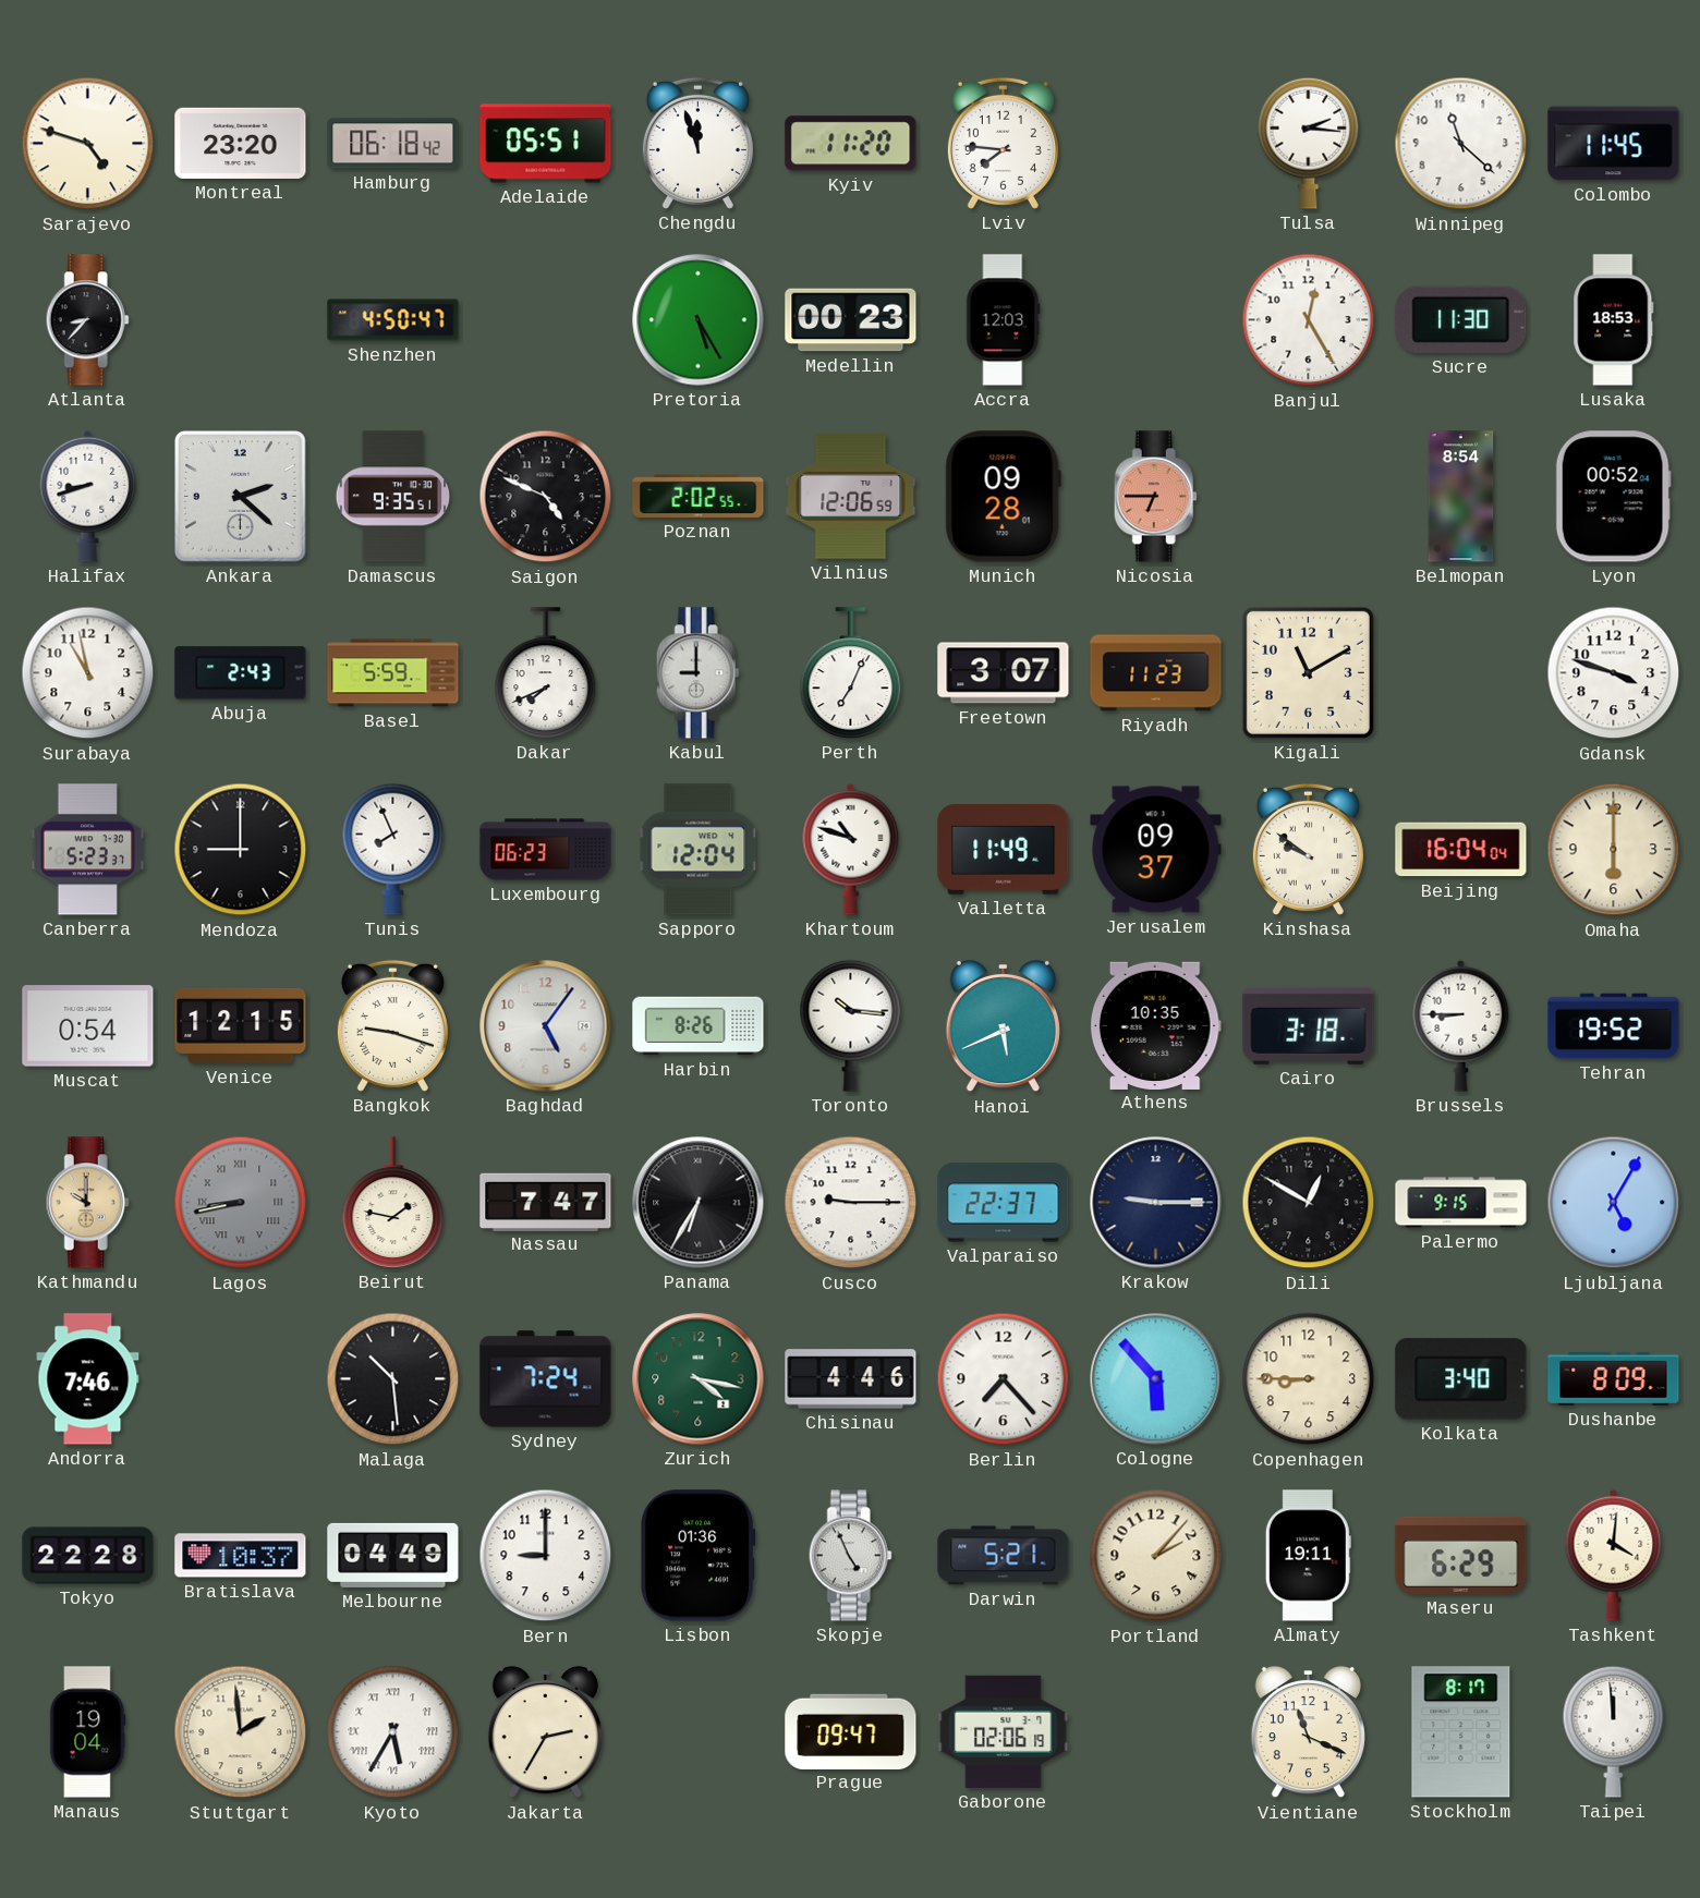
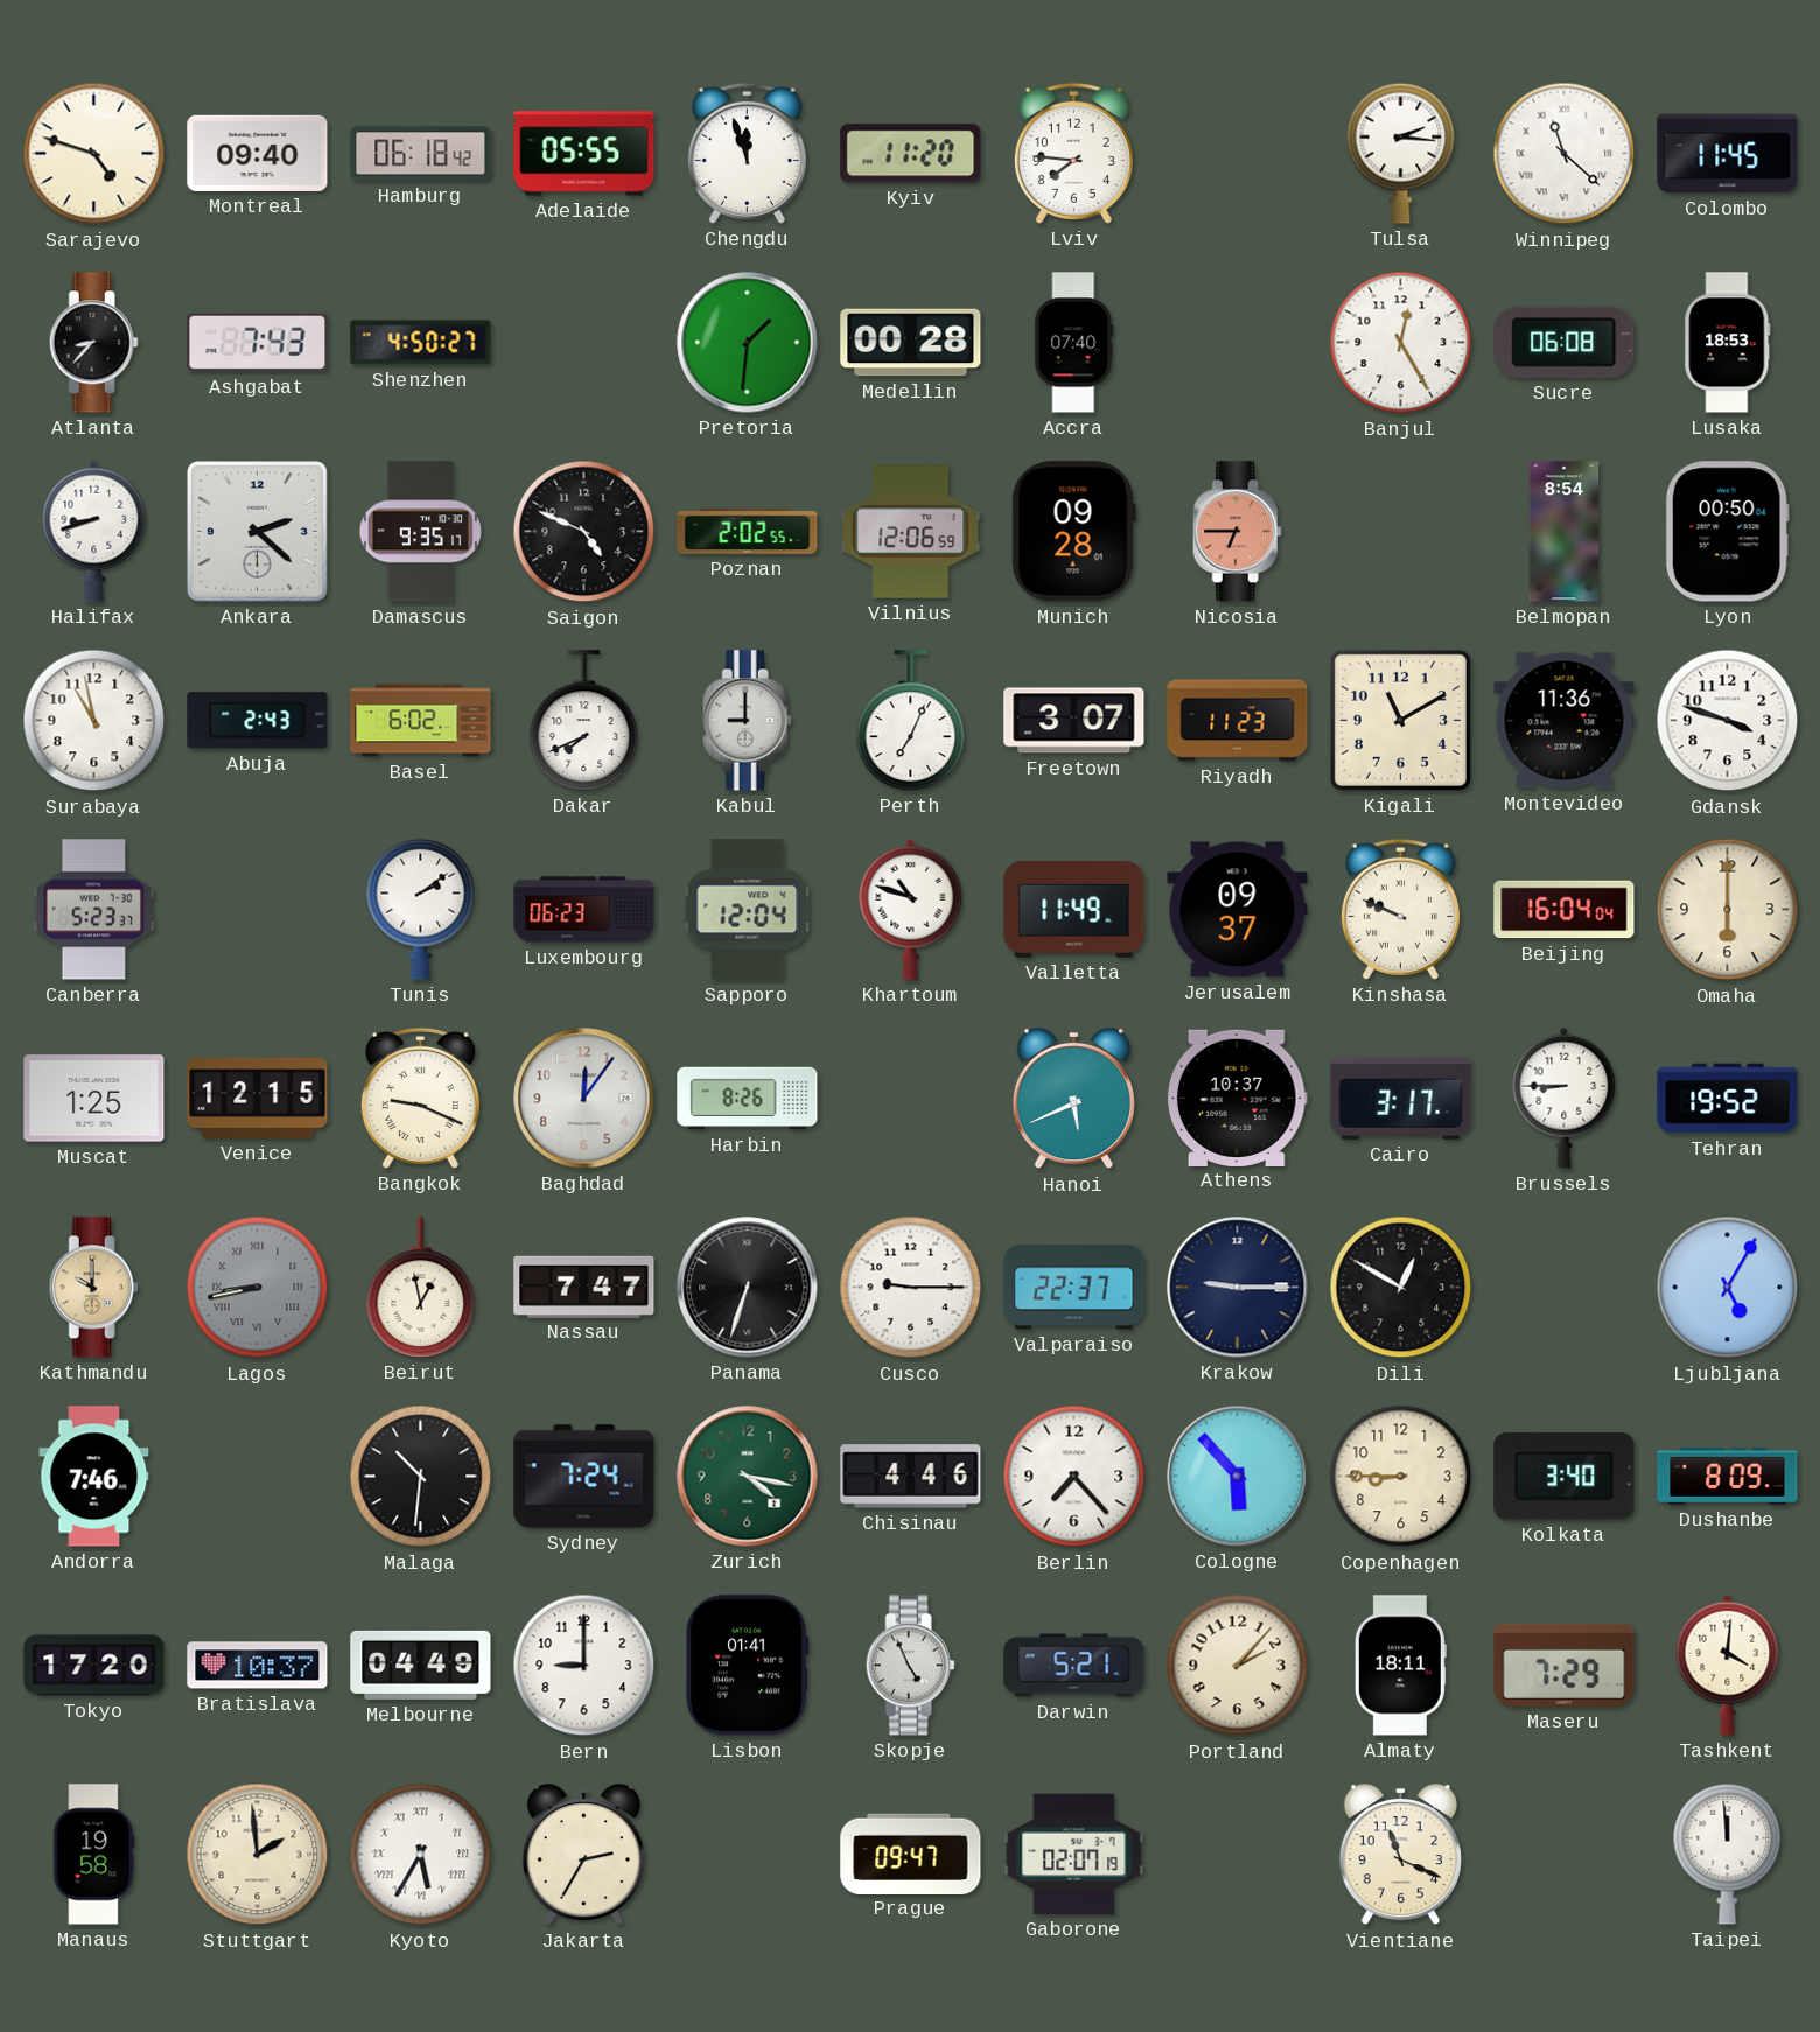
Montreal: 23:20 -> 09:40 (258, 153)
Adelaide: 05:51 -> 05:55 (584, 154)
Winnipeg numerals: Arabic -> Roman (1564, 154)
Ashgabat: none -> 7:43 (258, 343)
Shenzhen: 4:50:47 -> 4:50:27 (421, 343)
Pretoria: 5:25 -> 1:31 (748, 343)
Medellin: 00:23 -> 00:28 (911, 343)
Accra: 12:03 -> 07:40 (1074, 343)
Sucre: 11:30 -> 06:08 (1564, 342)
Damascus: 9:35:51 -> 9:35:17 (421, 532)
Lyon: 00:52 -> 00:50 (1727, 532)
Basel: 5:59 -> 6:02 (421, 721)
Montevideo: none -> 11:36 (1564, 721)
Mendoza: 9:00 -> none (241, 850)
Tunis: 7:56 -> 2:09 (421, 909)
Kinshasa: 9:51 -> 9:49 (1400, 909)
Muscat: 0:54 -> 1:25 (94, 1099)
Bangkok: 9:18 -> 9:19 (420, 1098)
Baghdad: 5:06 -> 12:06 (584, 1099)
Toronto: 10:16 -> none (851, 1025)
Athens: 10:35 -> 10:37 (1237, 1098)
Cairo: 3:18 -> 3:17 (1401, 1098)
Beirut: 1:47 -> 12:58 (421, 1288)
Panama: 6:35 -> 6:33 (748, 1288)
Palermo: 9:15 -> none (1461, 1203)
Malaga: 10:29 -> 10:31 (421, 1477)
Tokyo: 22:28 -> 17:20 (94, 1666)
Lisbon: 01:36 -> 01:41 (748, 1666)
Almaty: 19:11 -> 18:11 (1400, 1666)
Maseru: 6:29 -> 7:29 (1564, 1665)
Manaus: 19:04 -> 19:58 (93, 1855)
Gaborone: 02:06 -> 02:07 (1074, 1854)
Stockholm: 8:17 -> none (1461, 1732)
